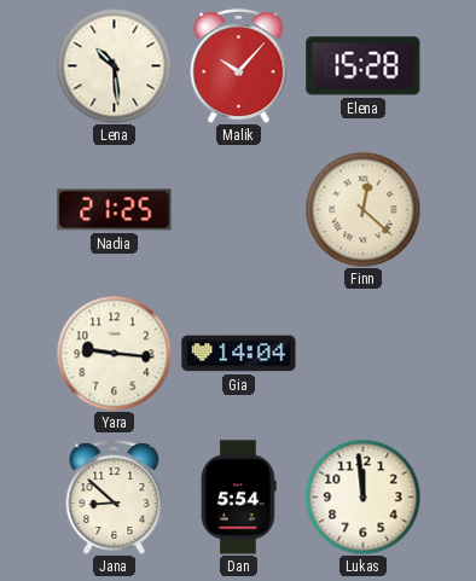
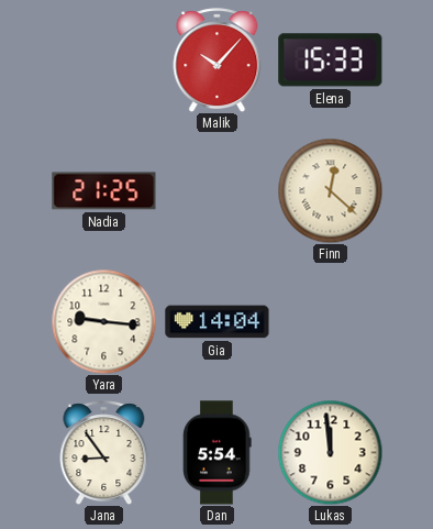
Lena: 10:29 -> none (114, 65)
Elena: 15:28 -> 15:33 (331, 60)
Jana: 8:52 -> 8:54 (104, 453)
